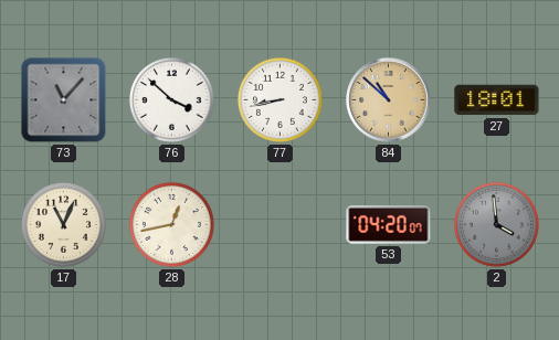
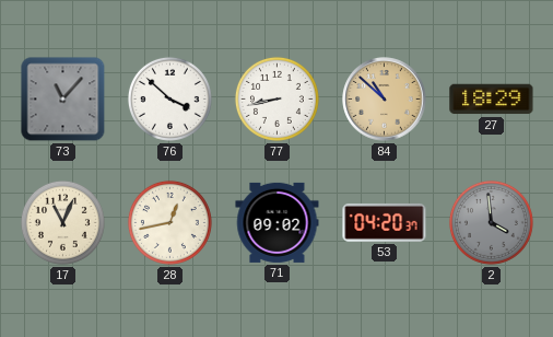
27: 18:01 -> 18:29 (492, 100)
71: none -> 09:02 (278, 222)
53: 04:20:07 -> 04:20:37 (385, 222)
